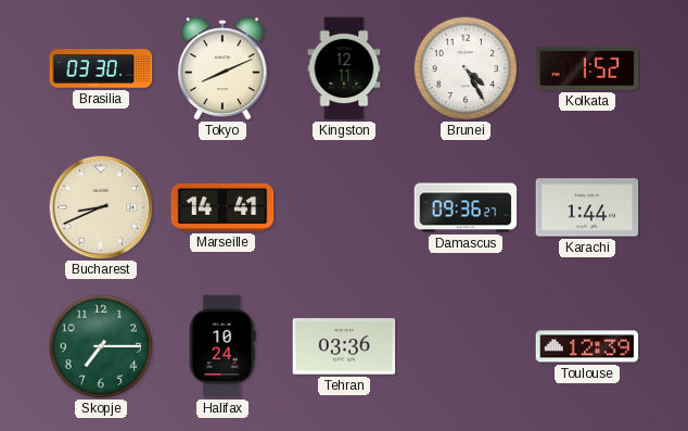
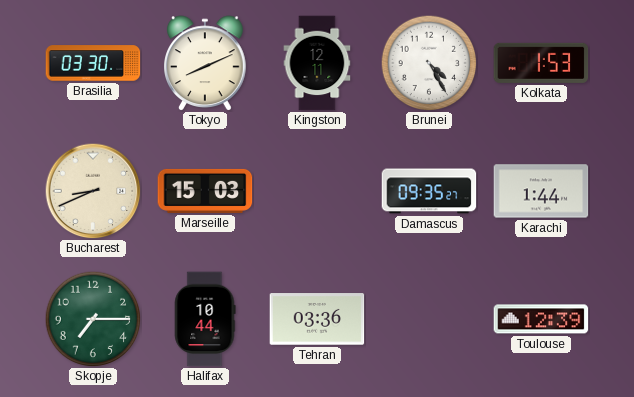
Kolkata: 1:52 -> 1:53 (541, 63)
Marseille: 14:41 -> 15:03 (205, 191)
Damascus: 09:36 -> 09:35 (429, 191)
Halifax: 10:24 -> 10:44 (205, 319)
